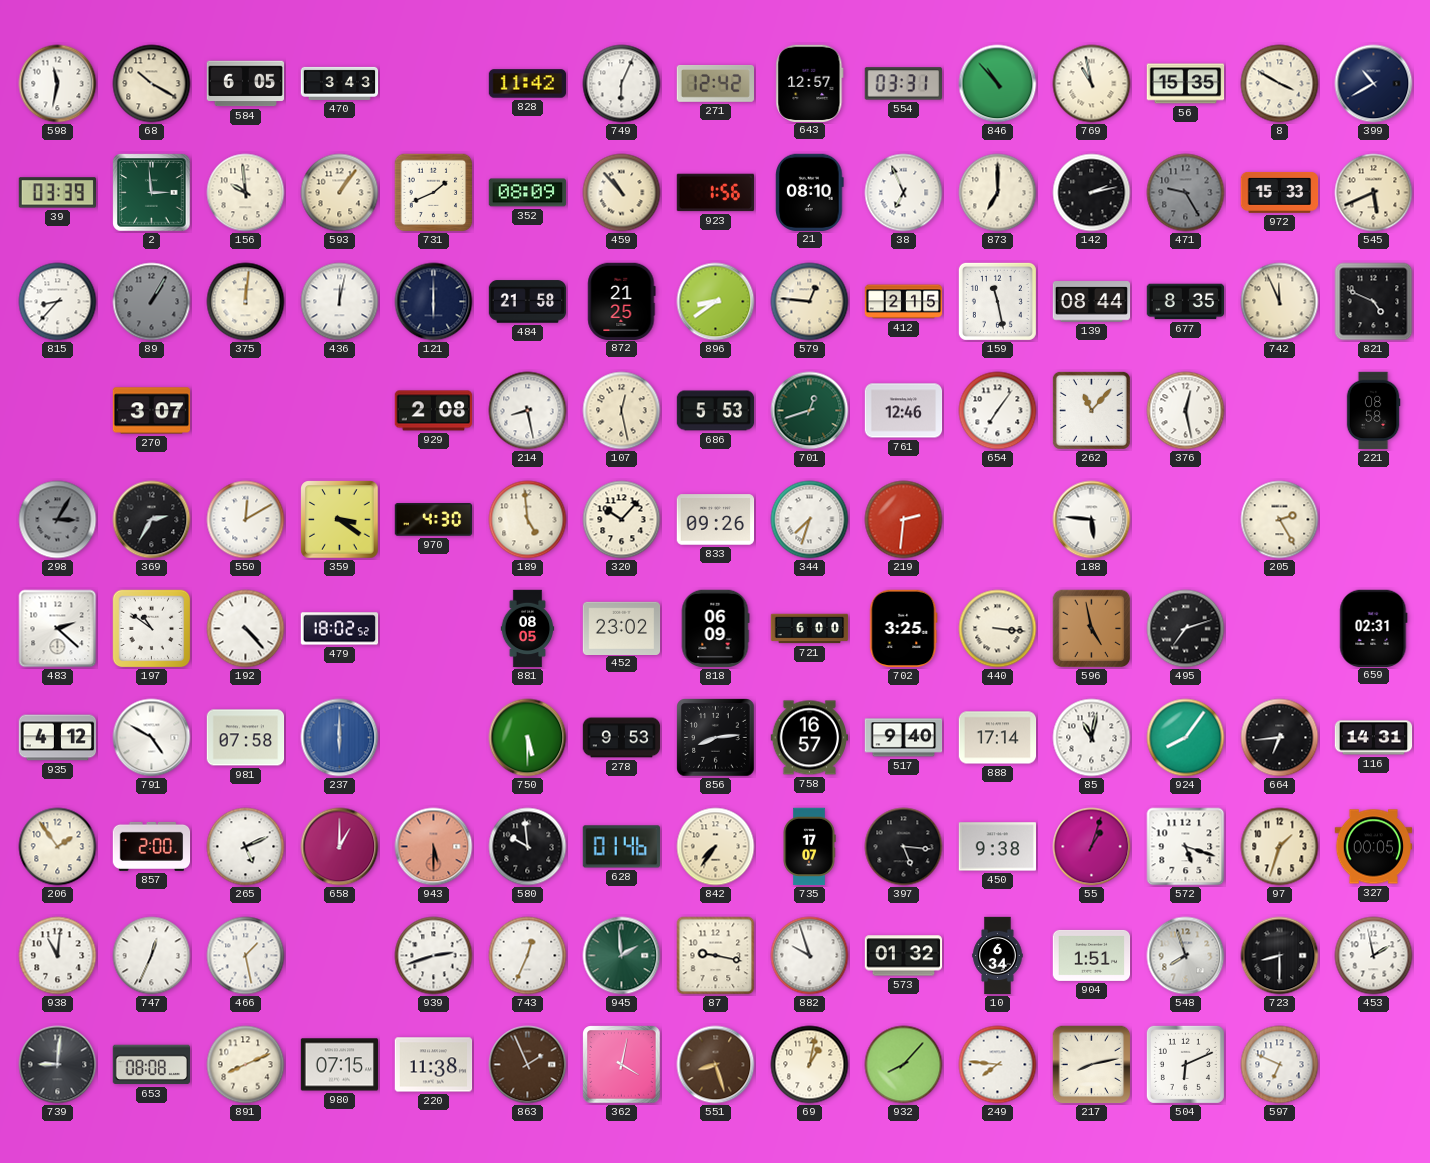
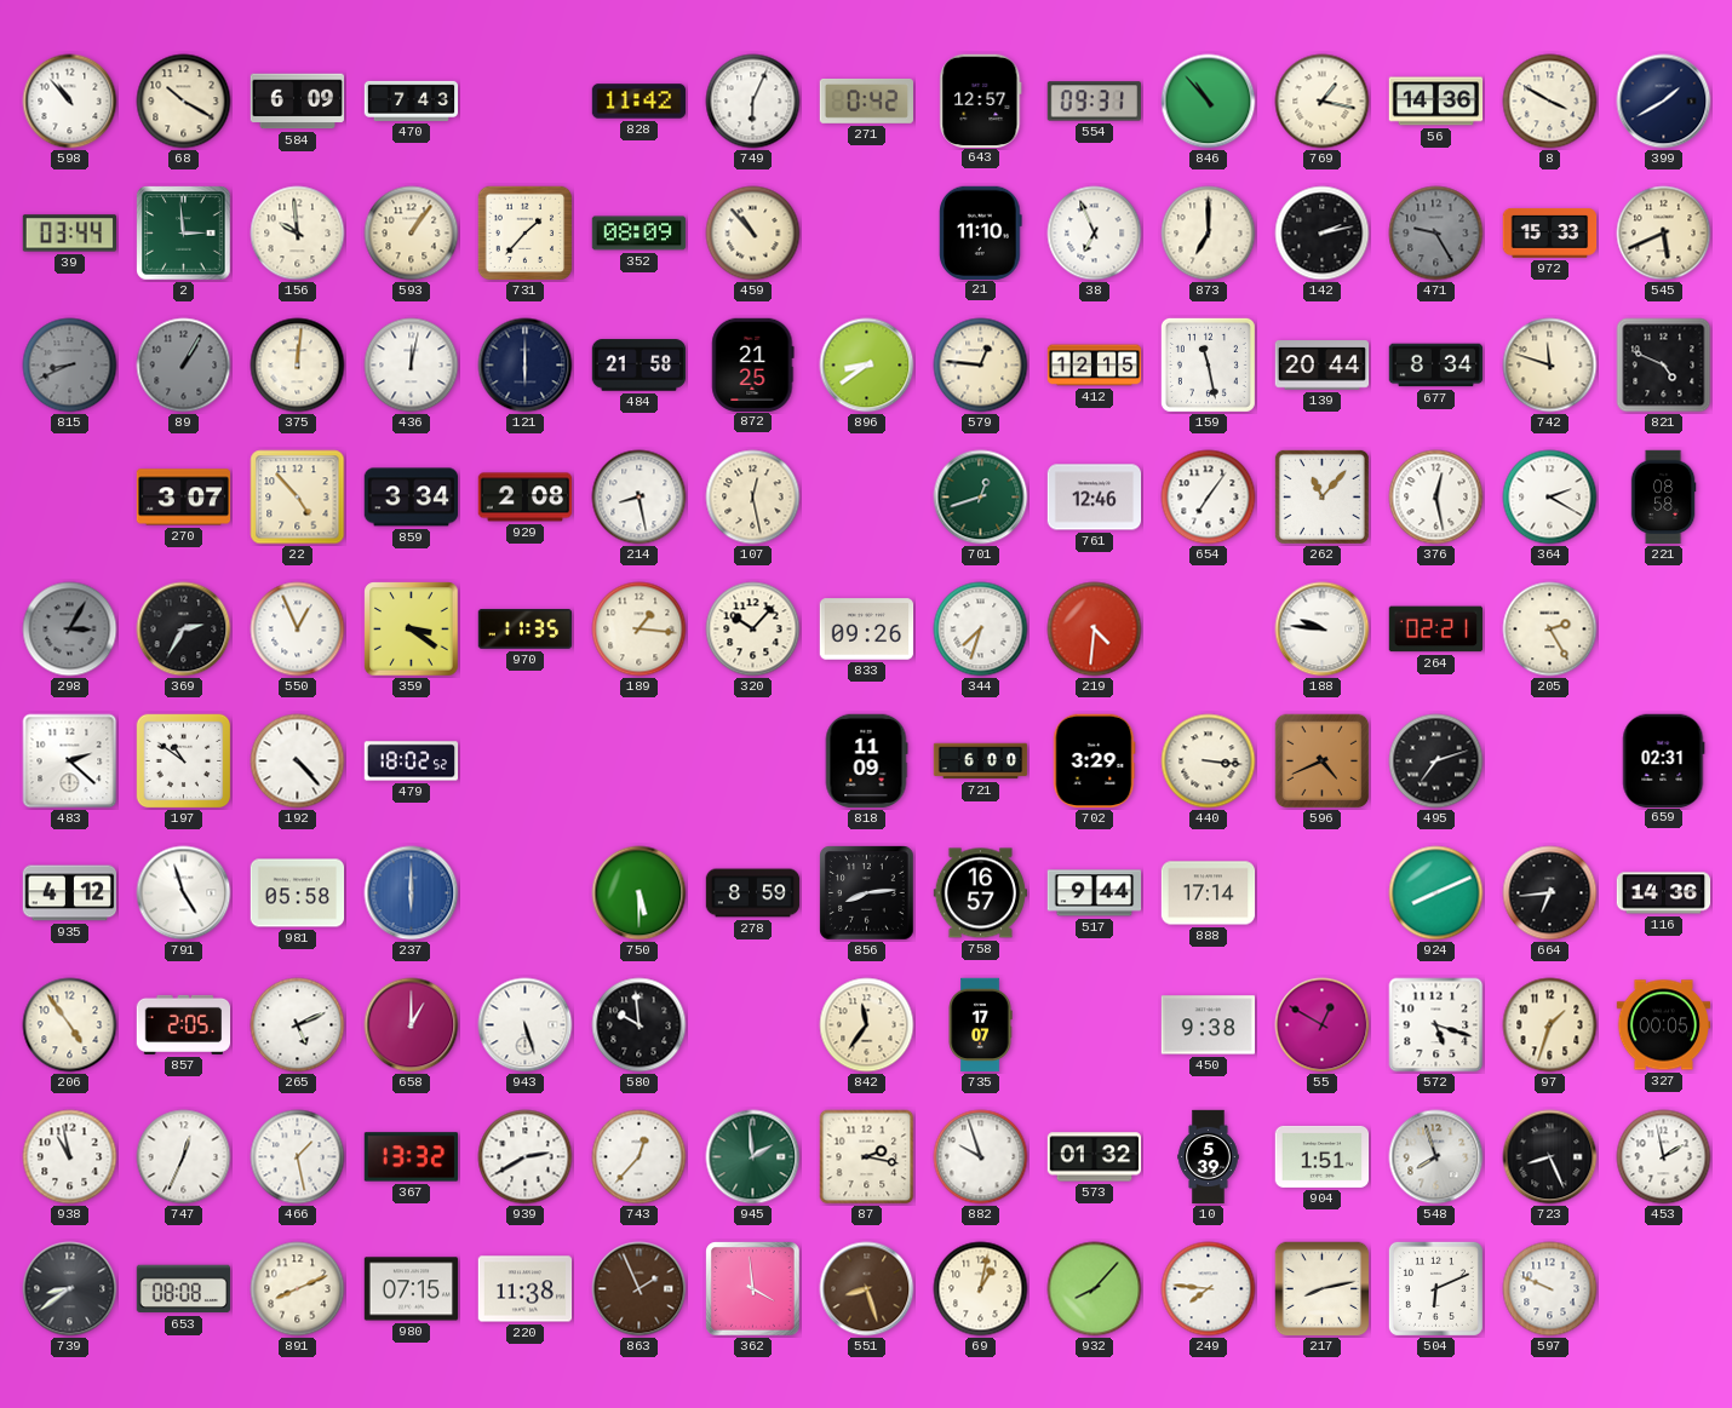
598: 11:32 -> 10:53 (70, 102)
584: 6:05 -> 6:09 (298, 102)
470: 3:43 -> 7:43 (412, 100)
271: 12:42 -> 0:42 (866, 100)
554: 03:31 -> 09:31 (1094, 102)
769: 10:58 -> 1:17 (1323, 102)
56: 15:35 -> 14:36 (1436, 102)
399: 10:40 -> 1:40 (1664, 102)
39: 03:39 -> 03:44 (70, 234)
731: 1:41 -> 1:37 (526, 234)
923: 1:56 -> none (716, 193)
21: 08:10 -> 11:10 (981, 232)
815: 8:37 -> 8:41 (70, 366)
815 dial: white -> grey (70, 366)
412: 2:15 -> 12:15 (1095, 366)
139: 08:44 -> 20:44 (1323, 366)
677: 8:35 -> 8:34 (1436, 366)
742: 11:56 -> 11:48 (1550, 366)
22: none -> 4:53 (298, 498)
859: none -> 3:34 (412, 498)
686: 5:53 -> none (716, 411)
364: none -> 2:20 (1550, 498)
550: 12:10 -> 12:56 (298, 630)
970: 4:30 -> 11:35 (526, 630)
189: 4:59 -> 1:16 (640, 630)
219: 2:31 -> 4:31 (1095, 630)
188: 5:46 -> 9:46 (1323, 630)
264: none -> 02:21 (1435, 630)
881: 08:05 -> none (528, 629)
452: 23:02 -> none (622, 628)
818: 06:09 -> 11:09 (866, 762)
702: 3:25 -> 3:29 (1095, 762)
596: 4:58 -> 4:41 (1323, 762)
791: 4:50 -> 4:57 (184, 893)
981: 07:58 -> 05:58 (298, 893)
278: 9:53 -> 8:59 (753, 893)
517: 9:40 -> 9:44 (1095, 893)
85: 11:02 -> none (1092, 738)
924: 8:06 -> 8:11 (1436, 893)
116: 14:31 -> 14:36 (1664, 893)
206: 1:54 -> 4:54 (70, 1025)
857: 2:00 -> 2:05 (184, 1024)
943: 5:30 -> 5:27 (526, 1025)
943 dial: salmon -> white (526, 1025)
628: 01:46 -> none (621, 847)
842: 7:36 -> 11:36 (867, 1025)
397: 5:16 -> none (904, 847)
55: 1:03 -> 12:50 (1323, 1025)
938: 11:01 -> 10:58 (70, 1157)
367: none -> 13:32 (411, 1157)
939: 2:42 -> 2:40 (526, 1157)
743: 12:34 -> 12:37 (640, 1157)
87: 9:17 -> 2:17 (867, 1157)
10: 6:34 -> 5:39 (1209, 1157)
723: 8:30 -> 8:26 (1550, 1157)
739: 9:01 -> 8:39 (70, 1289)
362: 4:02 -> 3:59 (753, 1289)
597: 6:49 -> 9:49 (1550, 1289)
